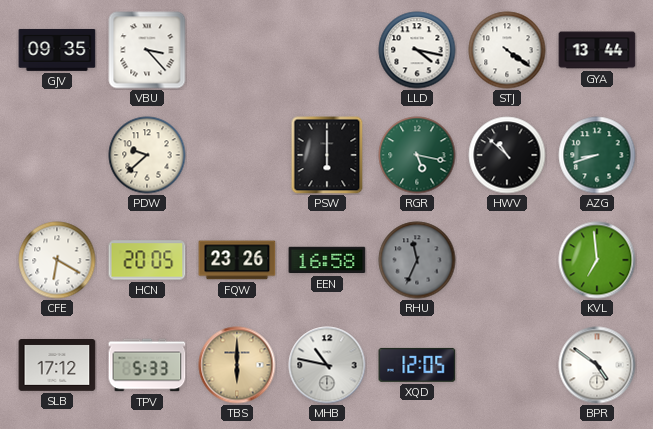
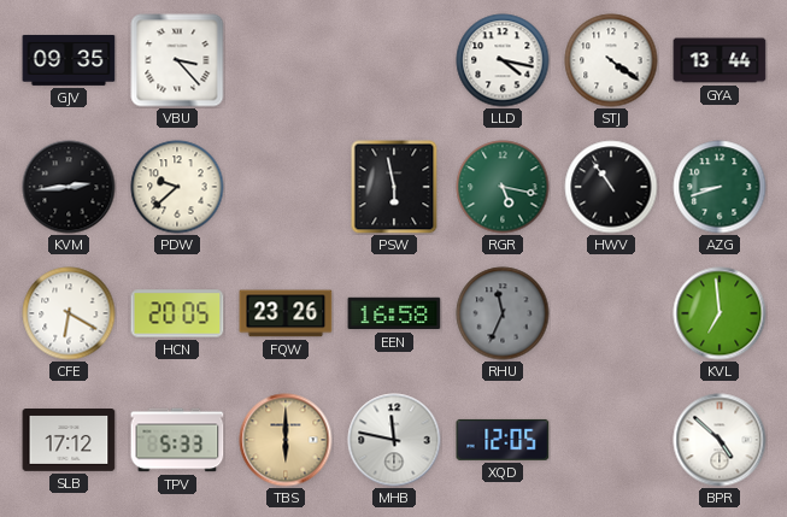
KVM: none -> 2:44 (69, 187)
PSW: 6:00 -> 5:58 (394, 187)
HWV: 10:52 -> 10:54 (611, 187)
MHB: 10:47 -> 11:47 (394, 440)
BPR: 4:51 -> 4:52 (720, 440)
